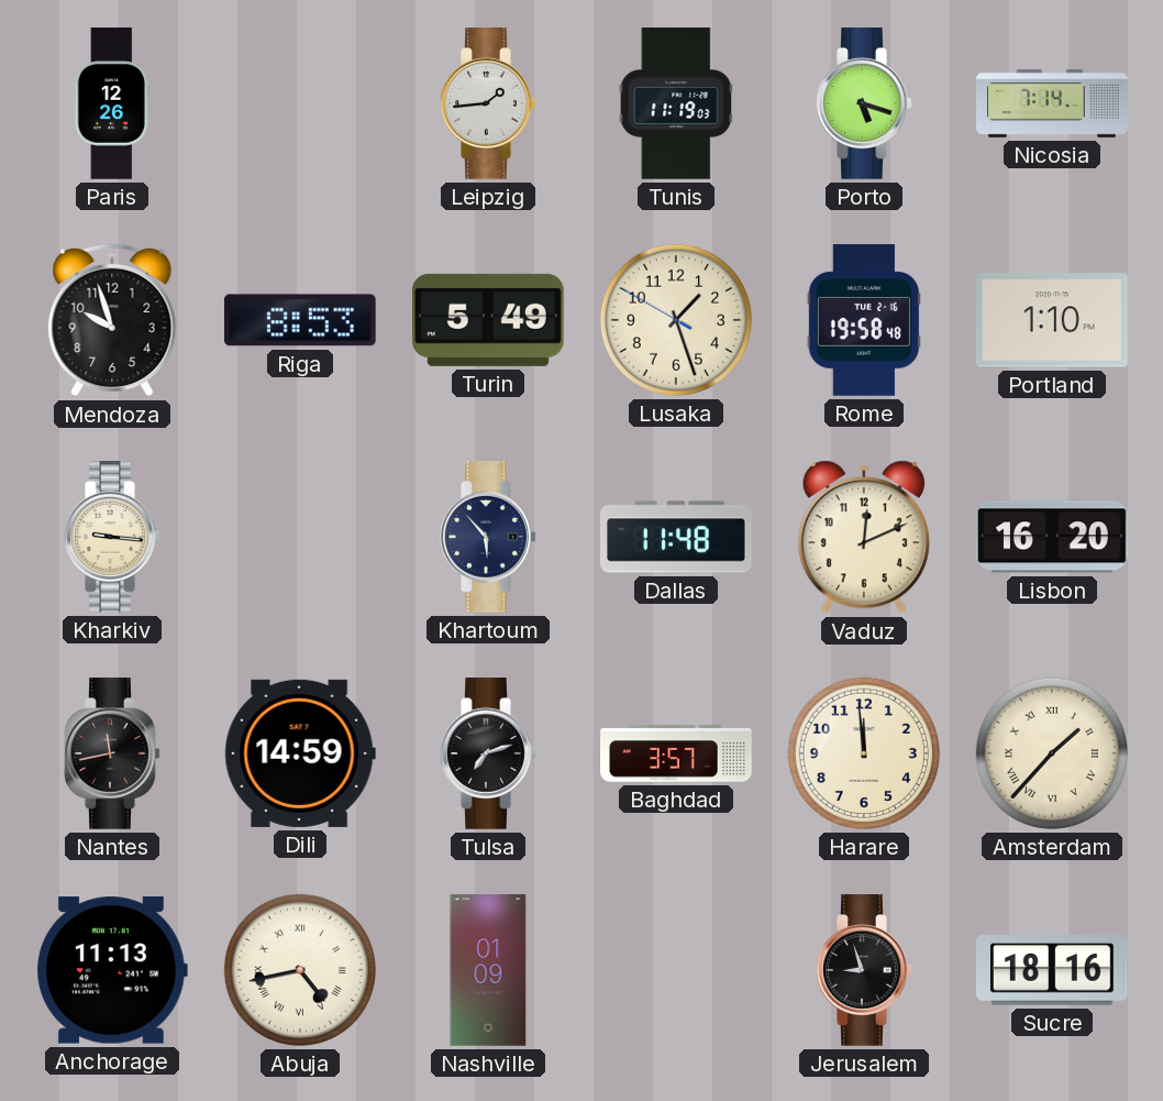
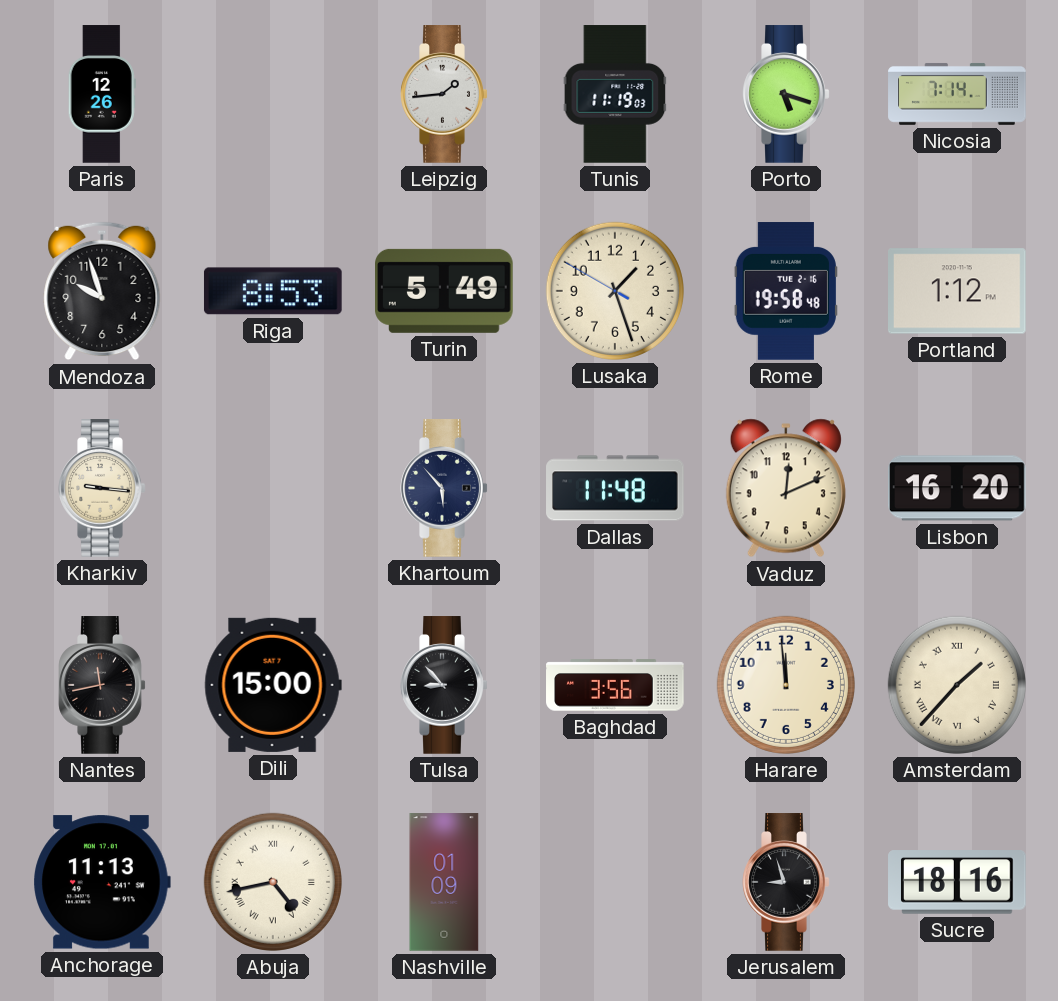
Portland: 1:10 -> 1:12 (958, 291)
Dili: 14:59 -> 15:00 (273, 685)
Tulsa: 7:12 -> 8:53 (444, 685)
Baghdad: 3:57 -> 3:56 (615, 685)
